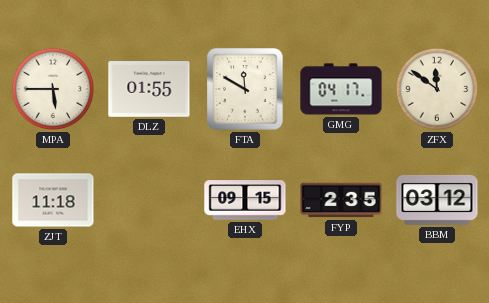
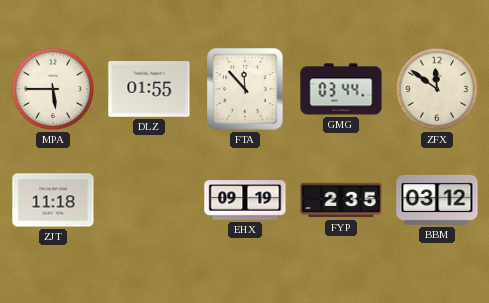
FTA: 11:50 -> 11:53 (245, 89)
GMG: 04:17 -> 03:44 (341, 89)
EHX: 09:15 -> 09:19 (245, 200)
